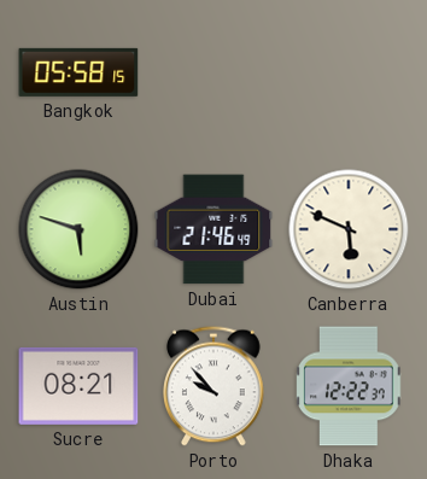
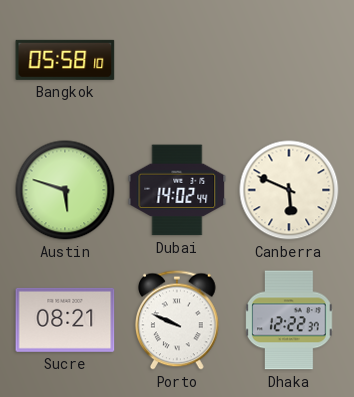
Bangkok: 05:58:15 -> 05:58:10 (65, 60)
Dubai: 21:46 -> 14:02 (177, 190)
Porto: 9:53 -> 9:49 (178, 320)
